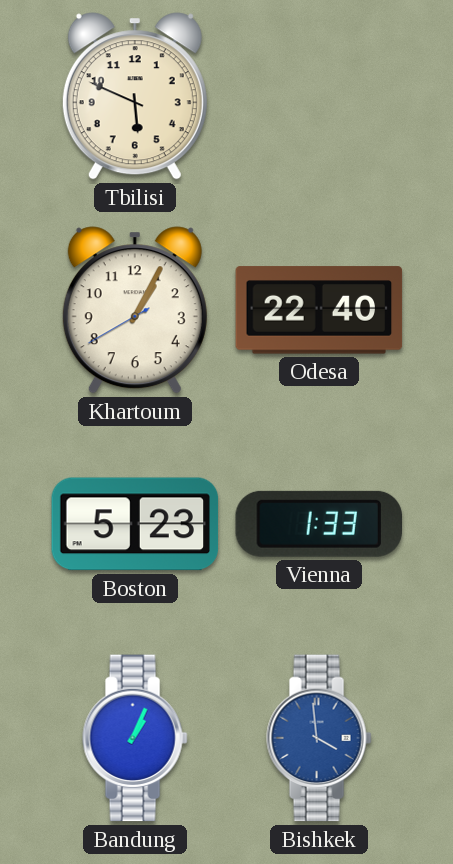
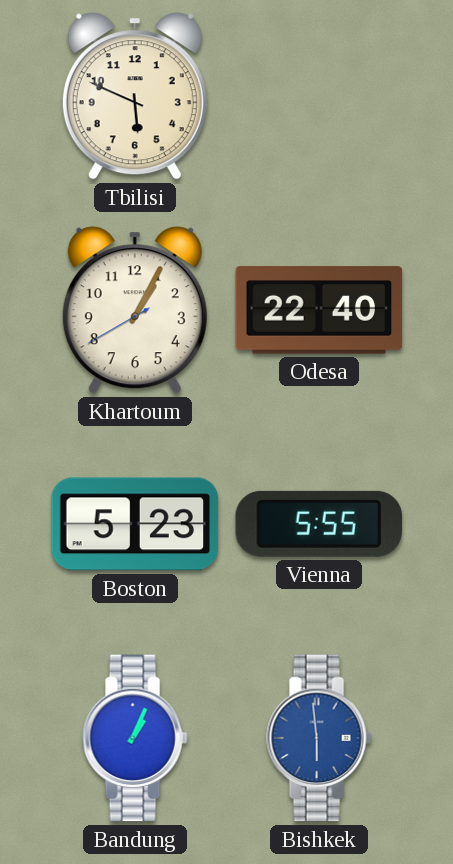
Vienna: 1:33 -> 5:55 (318, 524)
Bishkek: 3:59 -> 5:59 (319, 738)
